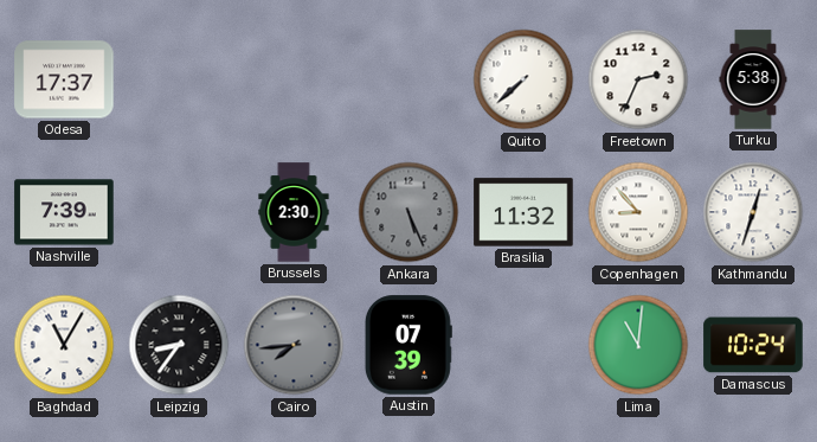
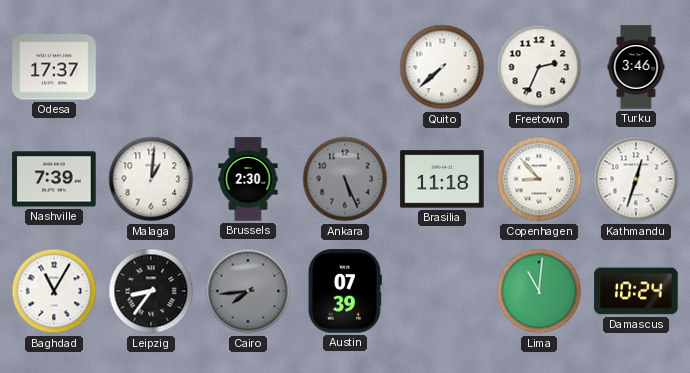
Turku: 5:38 -> 3:46 (636, 67)
Malaga: none -> 1:01 (151, 179)
Brasilia: 11:32 -> 11:18 (442, 179)
